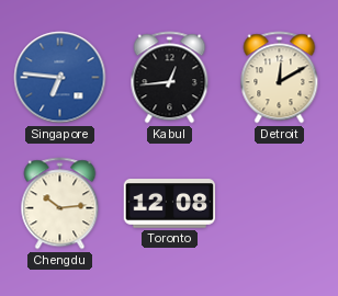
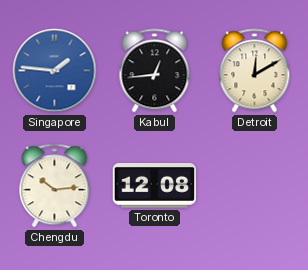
Singapore: 6:46 -> 1:46 (55, 71)
